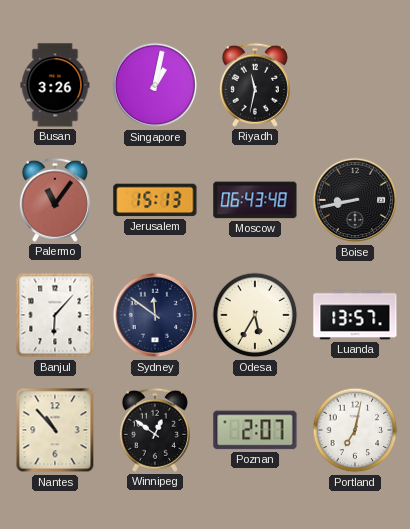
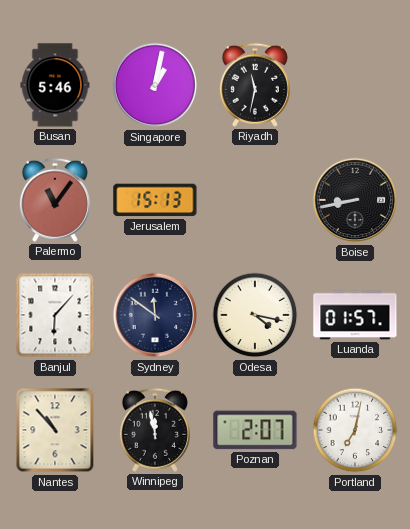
Busan: 3:26 -> 5:46 (55, 85)
Moscow: 06:43 -> none (255, 200)
Odesa: 5:35 -> 4:17 (255, 315)
Luanda: 13:57 -> 01:57 (355, 315)
Winnipeg: 12:51 -> 11:58 (155, 430)
